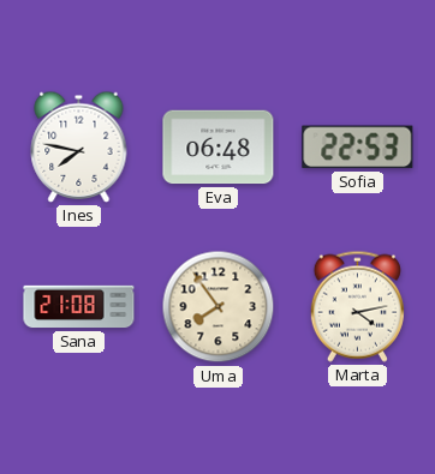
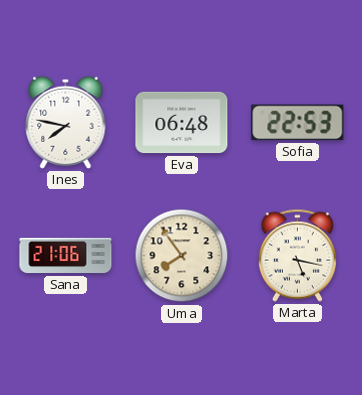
Sana: 21:08 -> 21:06 (66, 256)
Marta: 4:13 -> 5:17 (297, 255)
